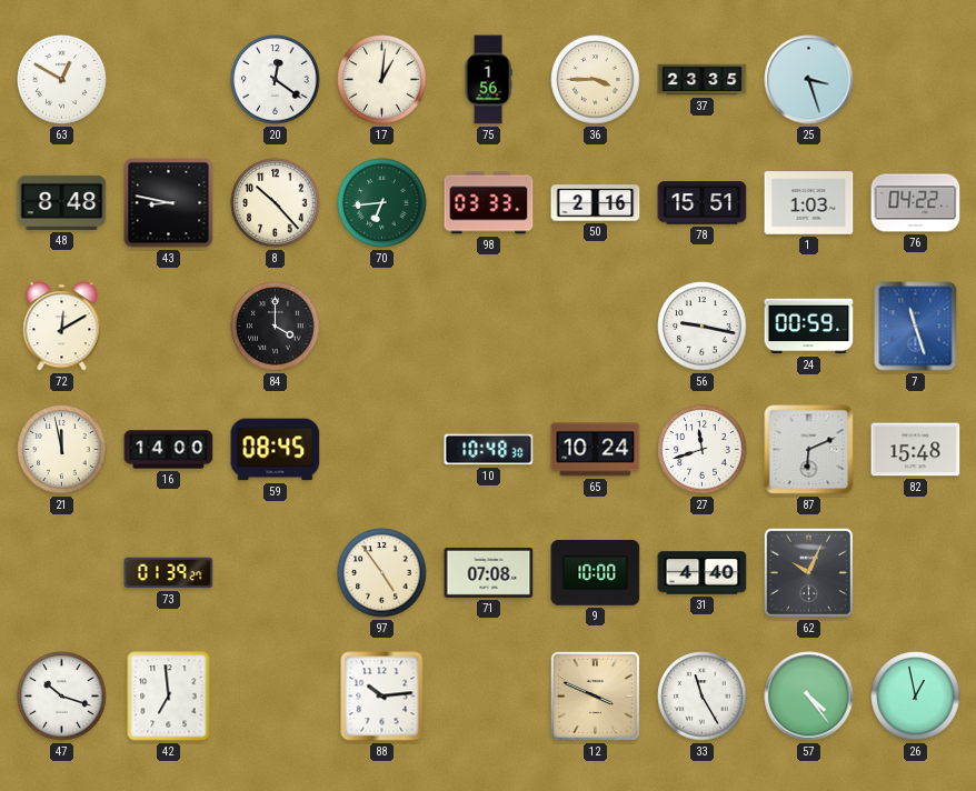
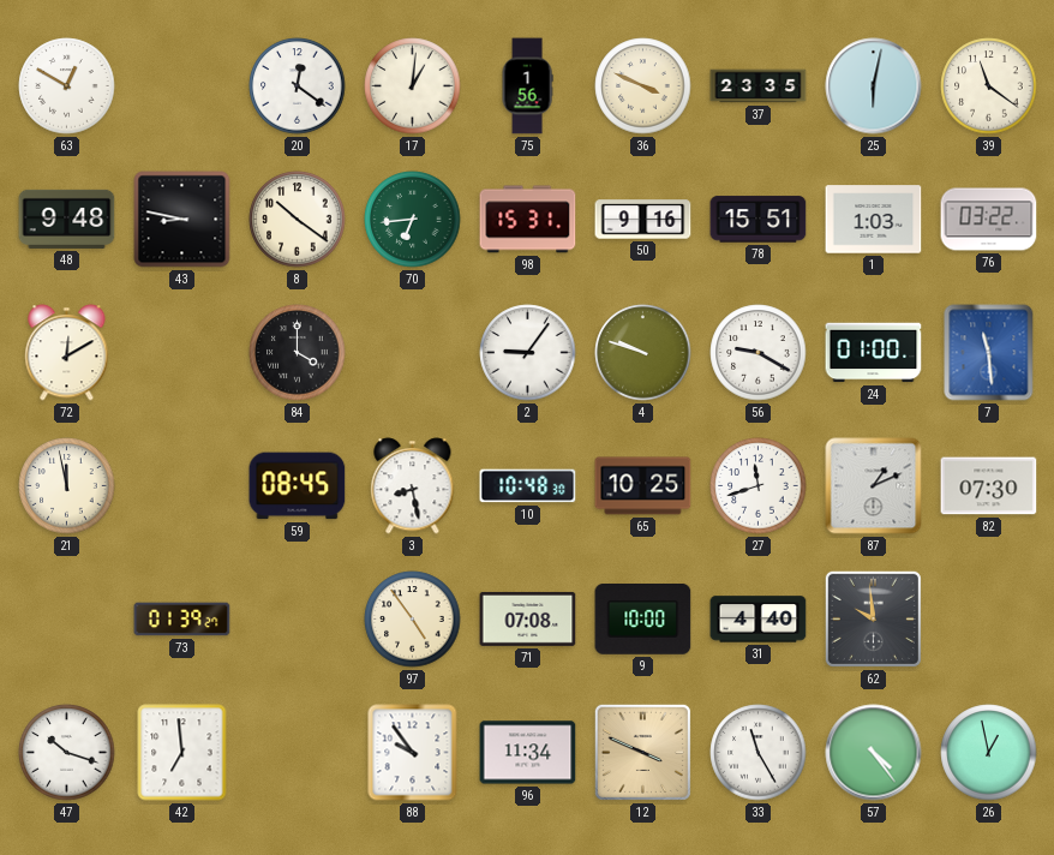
36: 3:45 -> 3:49 (643, 86)
25: 3:27 -> 6:02 (874, 86)
39: none -> 11:21 (989, 86)
48: 8:48 -> 9:48 (67, 219)
8: 10:23 -> 10:21 (298, 220)
98: 03:33 -> 15:31 (528, 220)
50: 2:16 -> 9:16 (643, 220)
76: 04:22 -> 03:22 (989, 220)
2: none -> 9:06 (528, 353)
4: none -> 9:48 (643, 353)
56: 9:17 -> 9:20 (759, 353)
24: 00:59 -> 01:00 (874, 353)
7: 11:27 -> 11:29 (989, 353)
16: 14:00 -> none (169, 450)
3: none -> 8:28 (413, 486)
65: 10:24 -> 10:25 (643, 486)
87: 6:11 -> 1:11 (874, 486)
82: 15:48 -> 07:30 (989, 486)
62: 10:04 -> 9:59 (873, 618)
88: 10:14 -> 9:54 (413, 753)
96: none -> 11:34 (528, 753)
